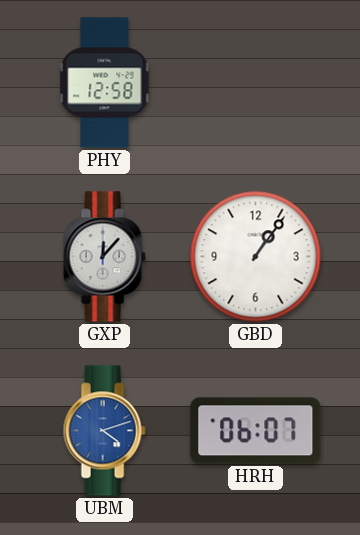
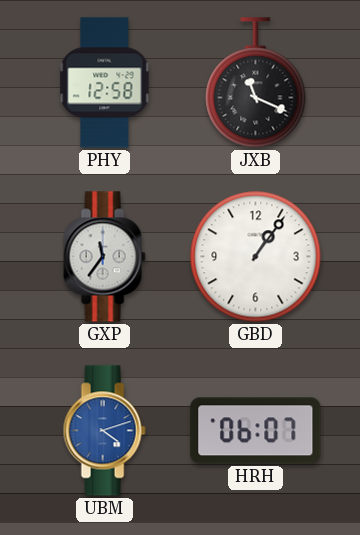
JXB: none -> 11:19 (256, 83)
GXP: 12:07 -> 11:36 (104, 257)
